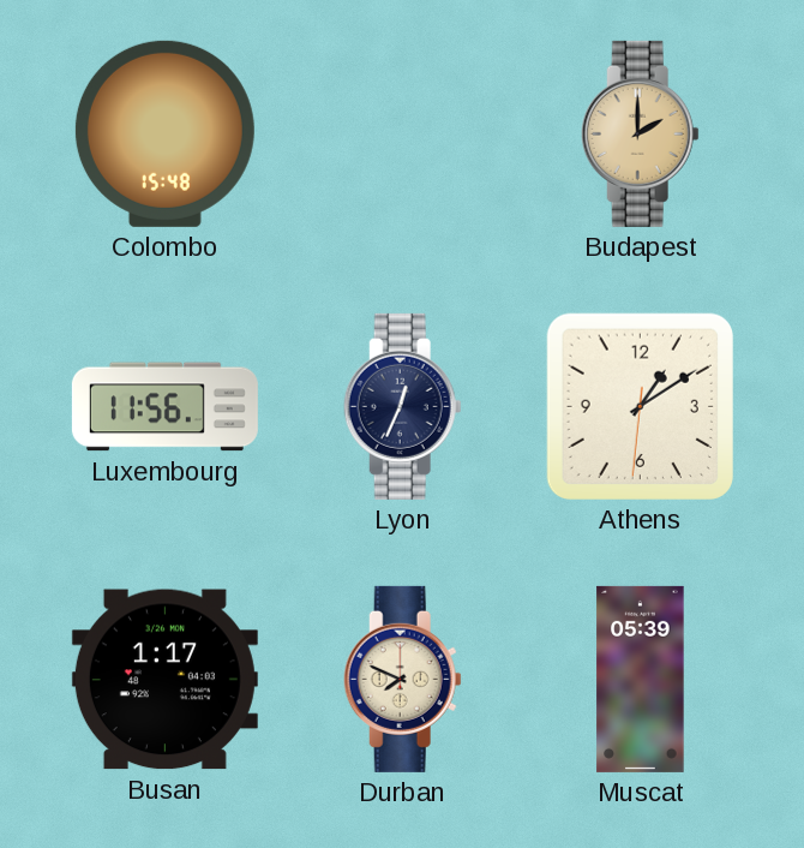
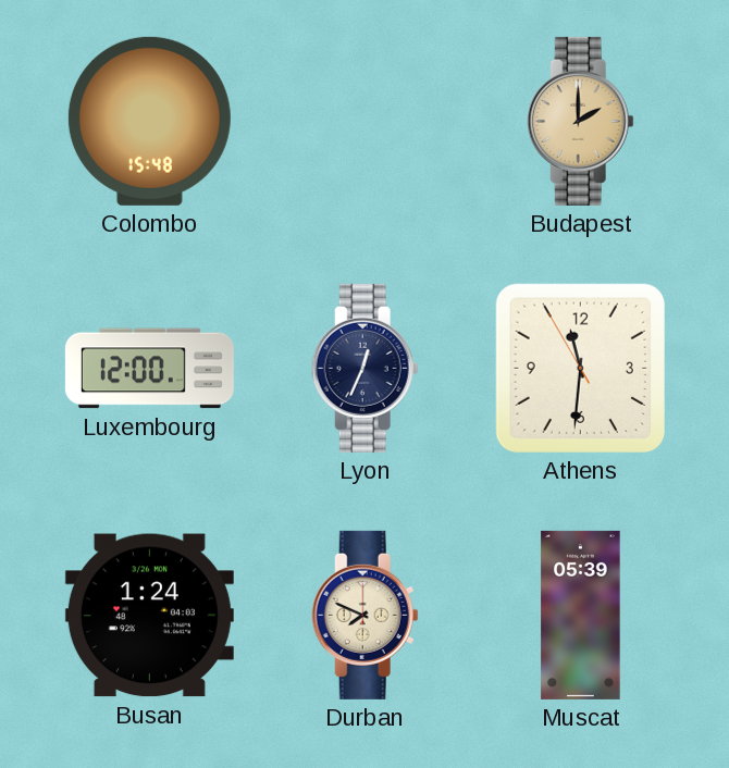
Luxembourg: 11:56 -> 12:00 (149, 369)
Athens: 1:09 -> 11:30 (580, 368)
Busan: 1:17 -> 1:24 (149, 616)
